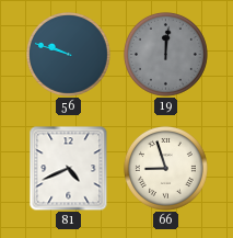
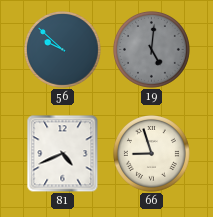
56: 9:48 -> 9:52 (62, 49)
19: 12:01 -> 5:01 (151, 49)
